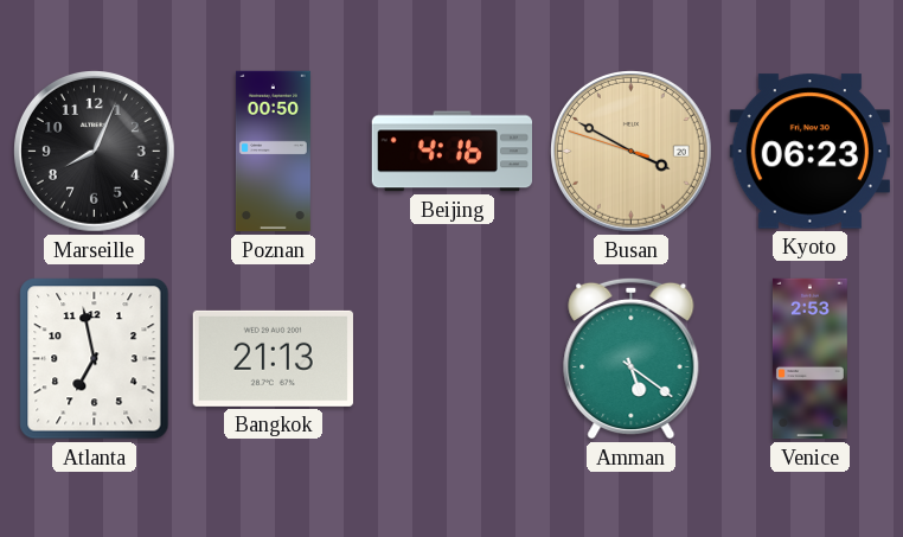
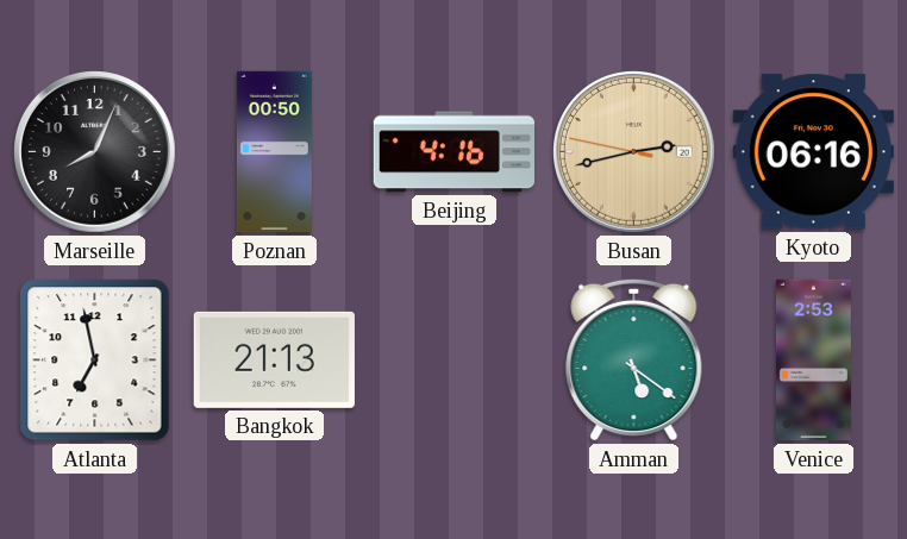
Busan: 3:49 -> 2:42 (634, 152)
Kyoto: 06:23 -> 06:16 (813, 152)
